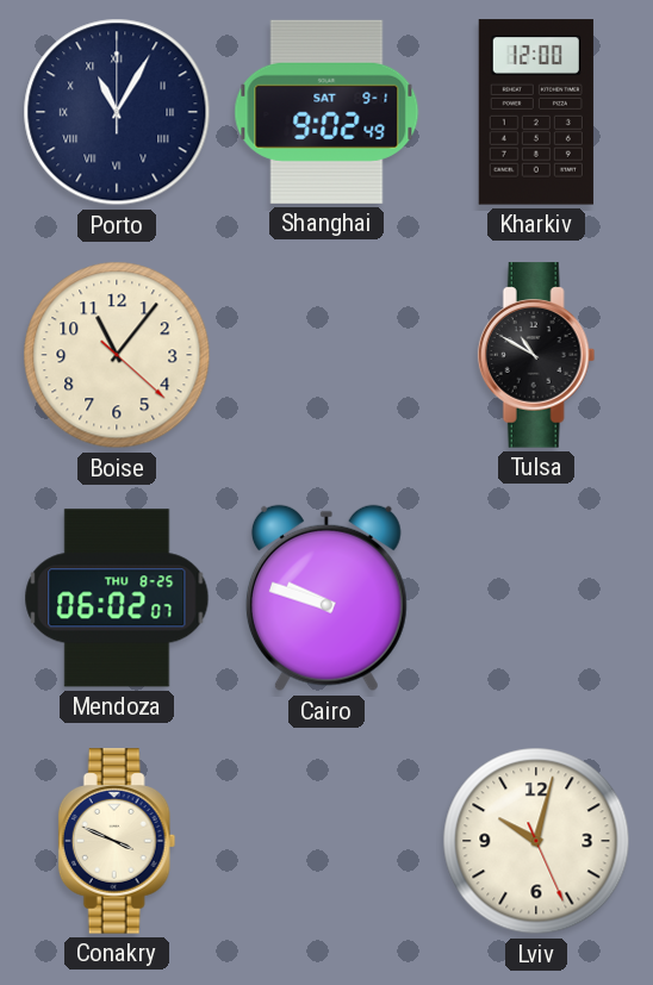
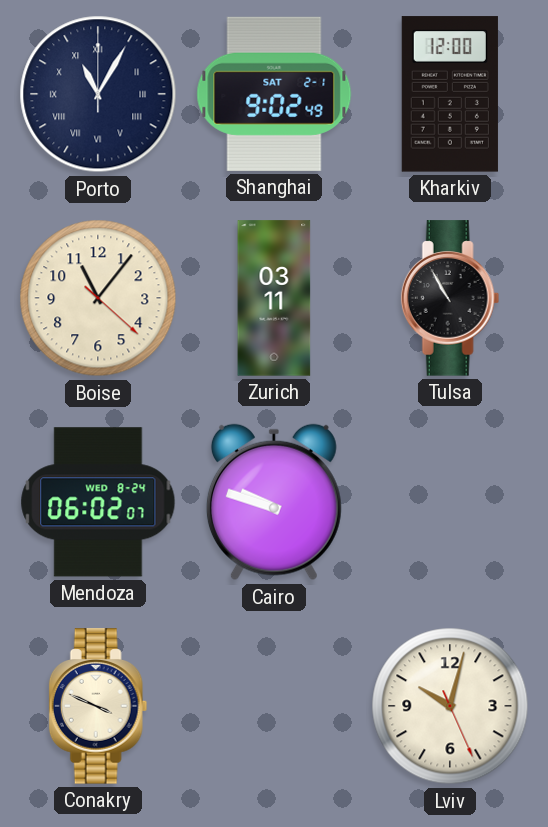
Shanghai date: SAT 9-1 -> SAT 2-1 (274, 94)
Zurich: none -> 03:11 (274, 298)
Tulsa: 10:50 -> 10:55 (450, 298)
Mendoza date: THU 8-25 -> WED 8-24 (98, 502)
